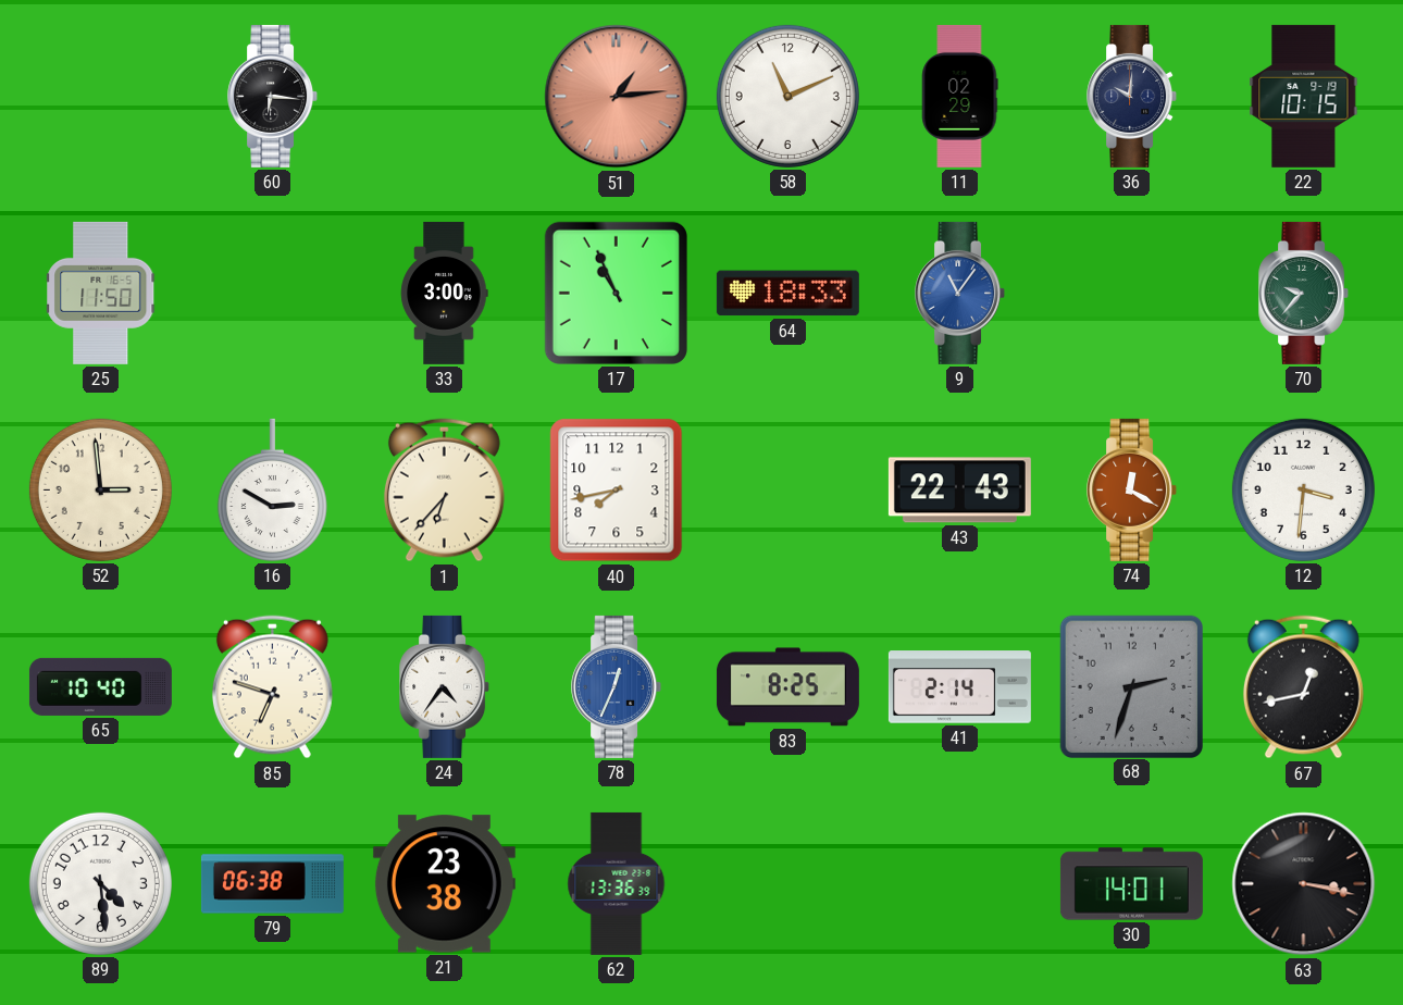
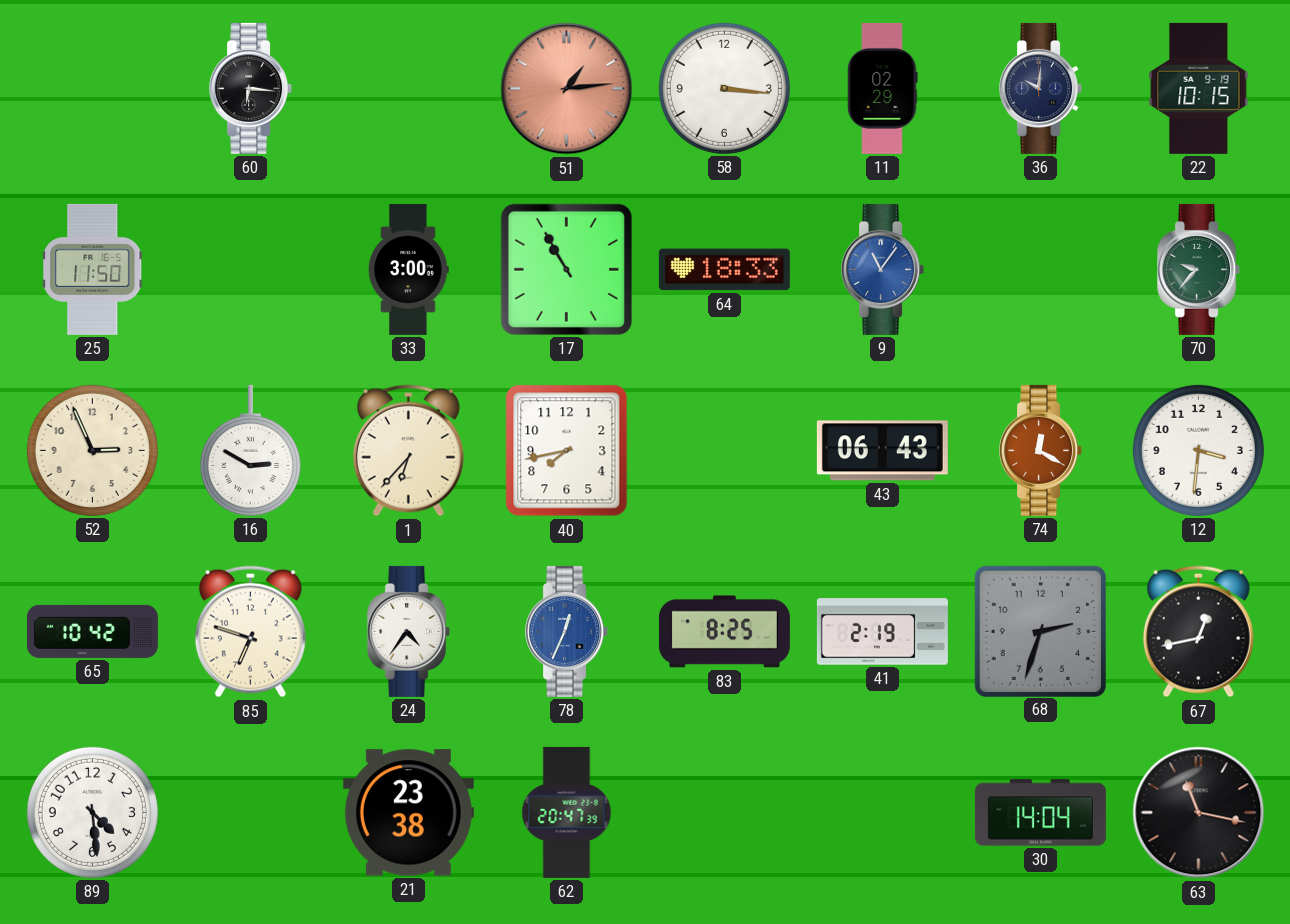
58: 11:11 -> 3:16 (724, 88)
17: 10:56 -> 10:55 (566, 269)
52: 2:59 -> 2:56 (92, 450)
43: 22:43 -> 06:43 (882, 451)
65: 10:40 -> 10:42 (92, 631)
41: 2:14 -> 2:19 (882, 632)
79: 06:38 -> none (272, 884)
62: 13:36 -> 20:47 (567, 812)
30: 14:01 -> 14:04 (1040, 813)
63: 3:17 -> 11:17 (1199, 813)
